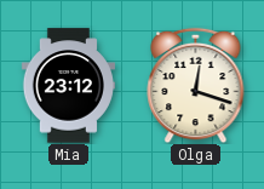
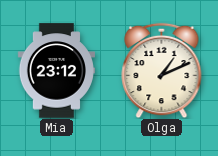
Olga: 12:18 -> 1:11 (162, 70)
